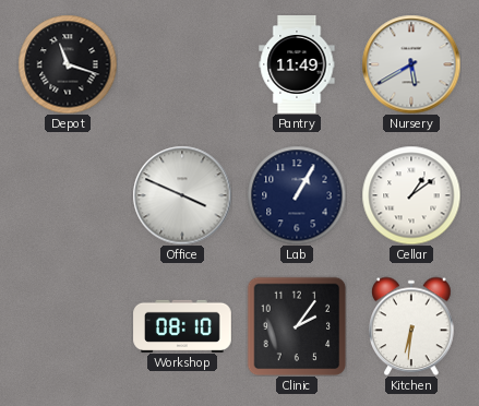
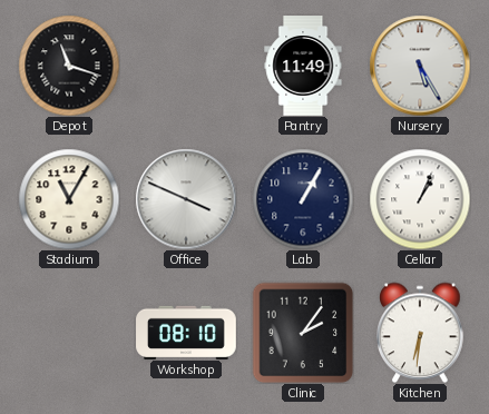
Nursery: 5:40 -> 5:25 (420, 66)
Stadium: none -> 11:05 (69, 199)
Cellar: 1:09 -> 1:04 (420, 199)
